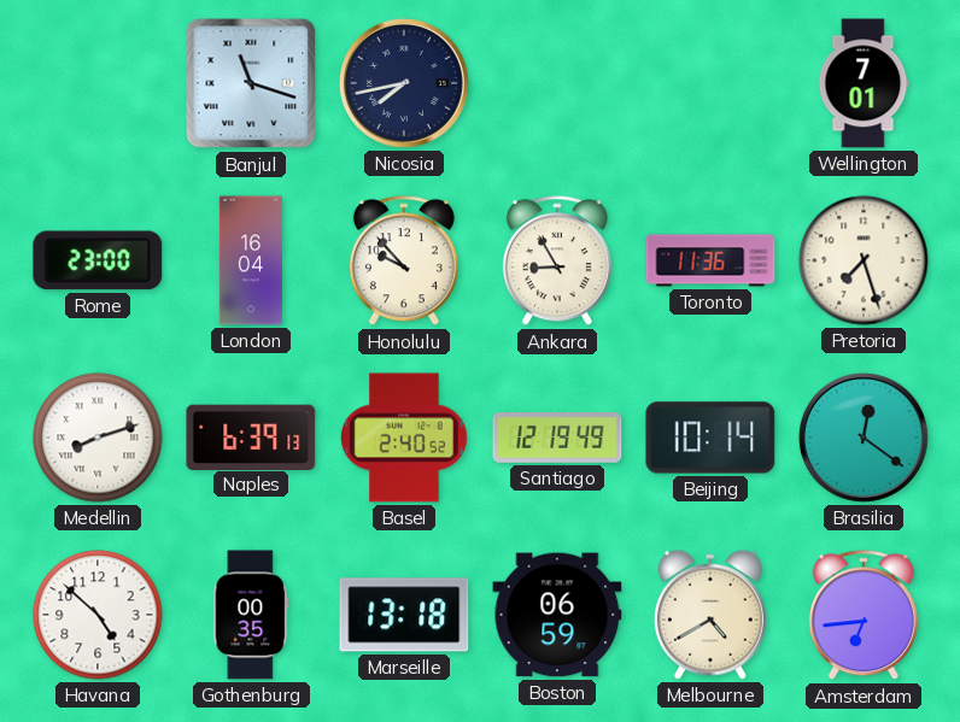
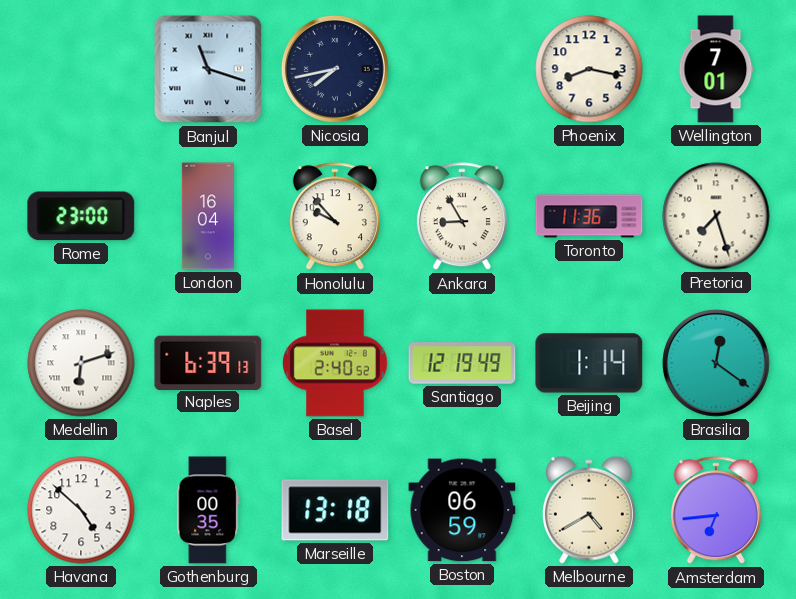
Phoenix: none -> 8:17 (589, 69)
Medellin: 8:12 -> 6:12 (81, 363)
Beijing: 10:14 -> 1:14 (589, 363)
